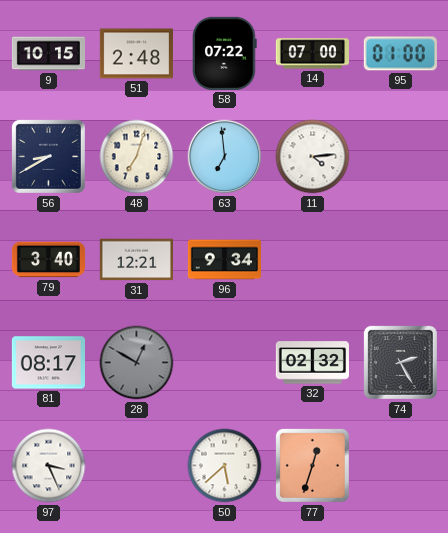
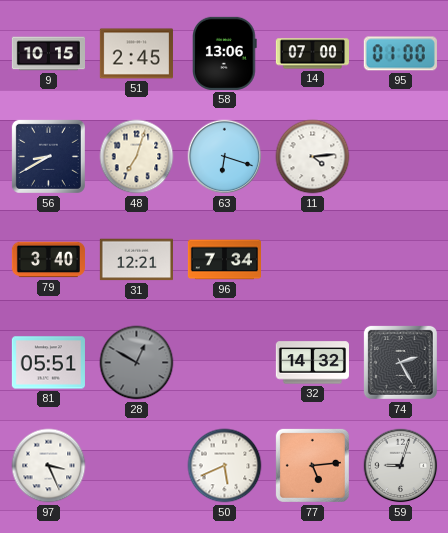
51: 2:48 -> 2:45 (136, 54)
58: 07:22 -> 13:06 (225, 53)
63: 6:59 -> 6:18 (225, 157)
96: 9:34 -> 7:34 (224, 260)
81: 08:17 -> 05:51 (48, 363)
32: 02:32 -> 14:32 (312, 363)
50: 5:38 -> 5:41 (225, 466)
77: 12:33 -> 5:14 (312, 465)
59: none -> 9:03 (401, 466)
